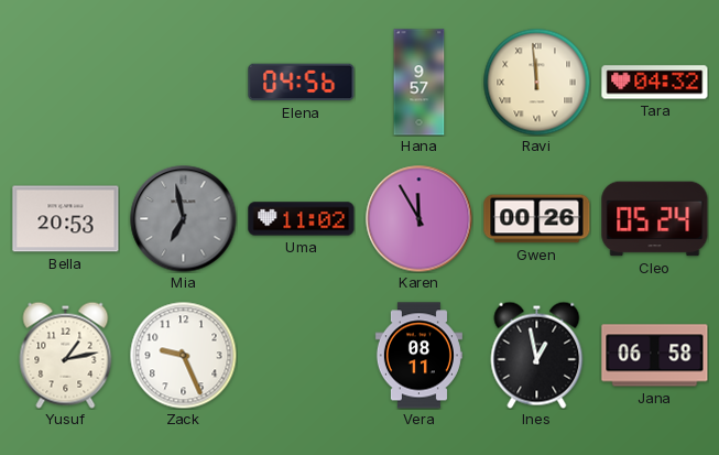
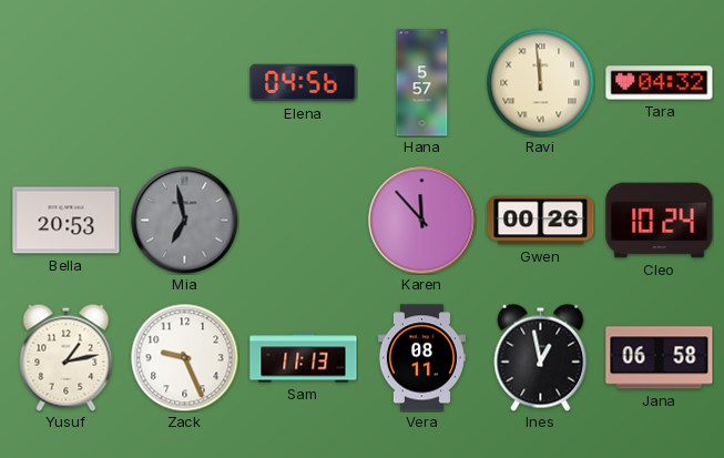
Hana: 9:57 -> 5:57 (422, 83)
Uma: 11:02 -> none (302, 219)
Karen: 11:55 -> 11:53 (422, 221)
Cleo: 05:24 -> 10:24 (660, 221)
Sam: none -> 11:13 (304, 358)
